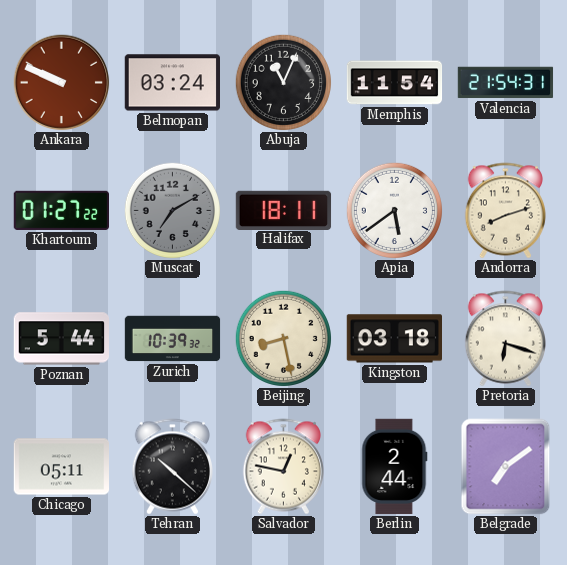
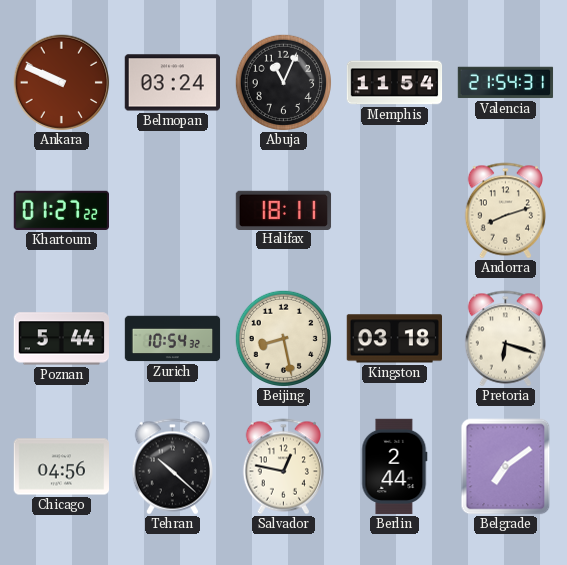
Muscat: 7:10 -> none (172, 210)
Apia: 5:39 -> none (394, 210)
Zurich: 10:39 -> 10:54 (173, 339)
Chicago: 05:11 -> 04:56 (62, 467)
